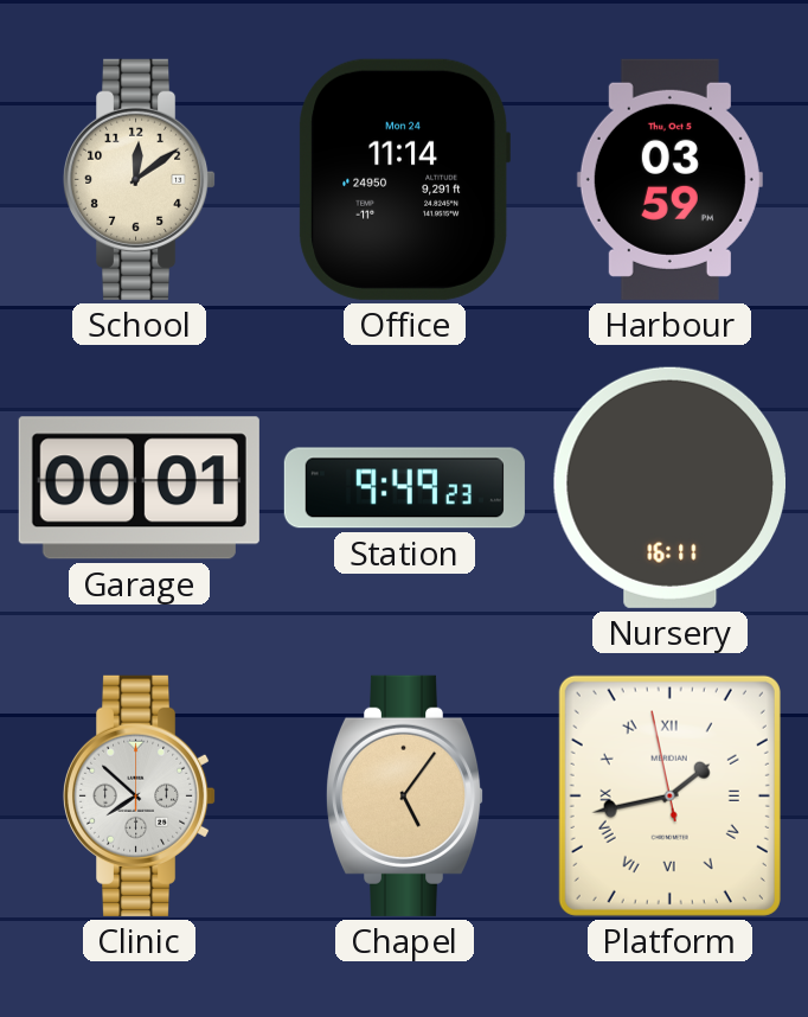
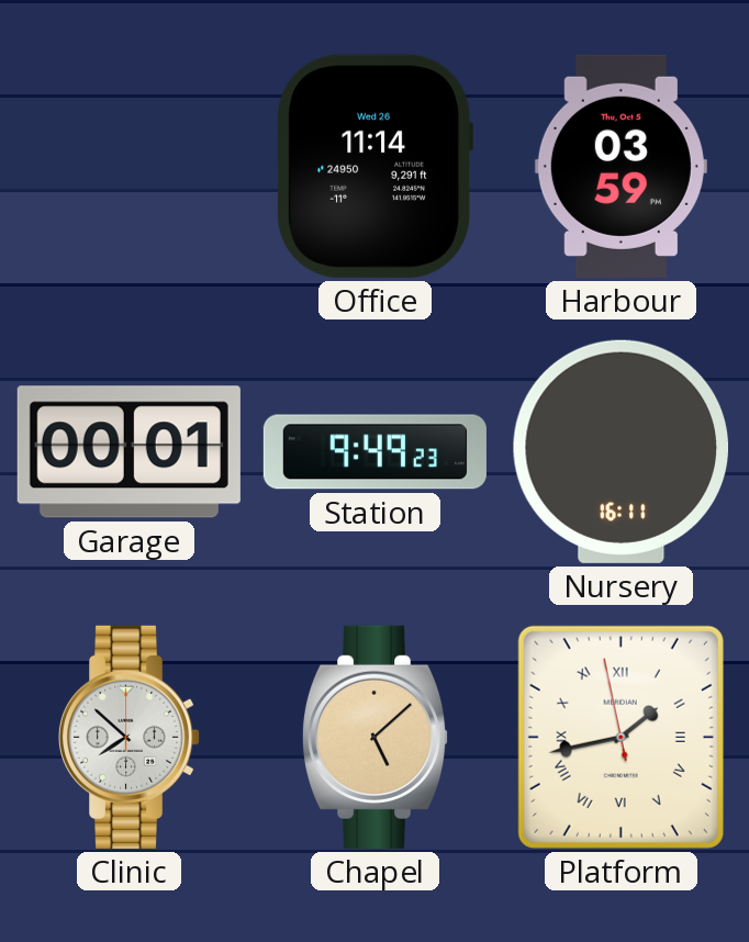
School: 12:09 -> none (140, 179)
Office date: Mon 24 -> Wed 26 (374, 166)
Chapel: 5:06 -> 5:08 (376, 737)
